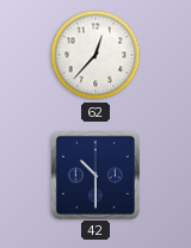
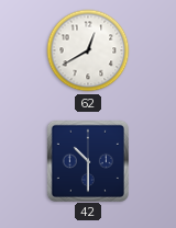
62: 12:37 -> 12:40 (88, 50)
